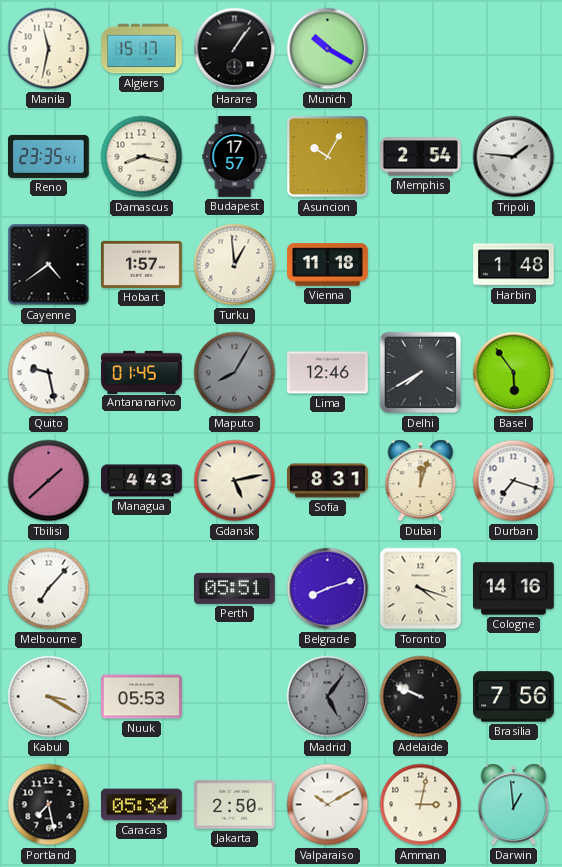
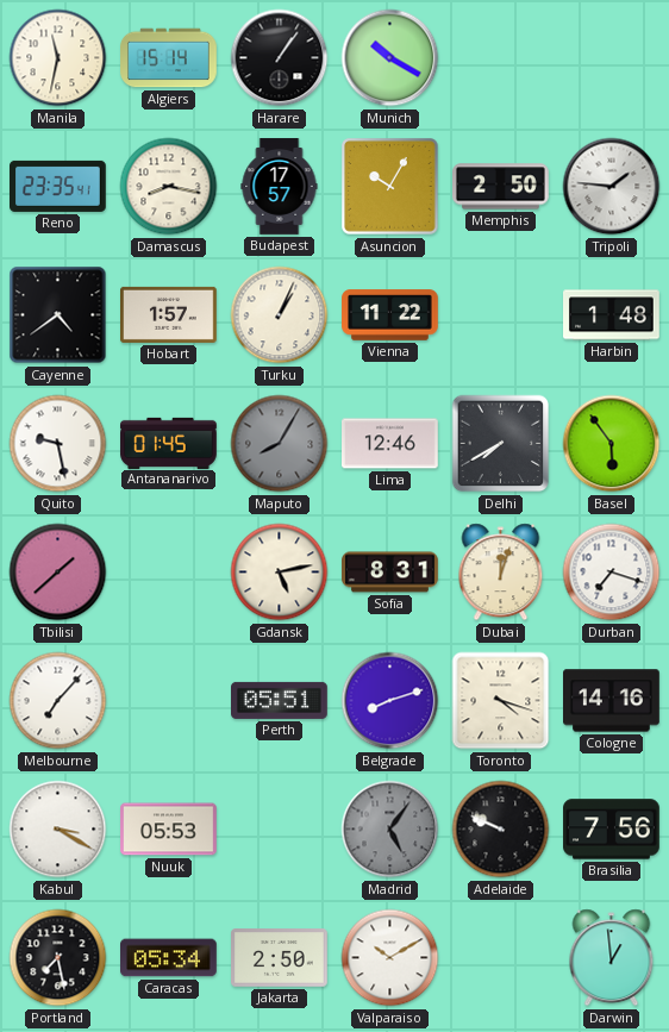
Algiers: 15:17 -> 15:14 (169, 58)
Memphis: 2:54 -> 2:50 (501, 187)
Turku: 12:59 -> 1:04 (280, 315)
Vienna: 11:18 -> 11:22 (390, 315)
Managua: 4:43 -> none (142, 481)
Amman: 3:02 -> none (421, 805)
